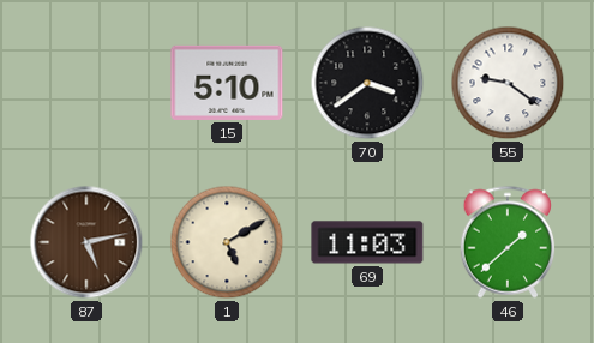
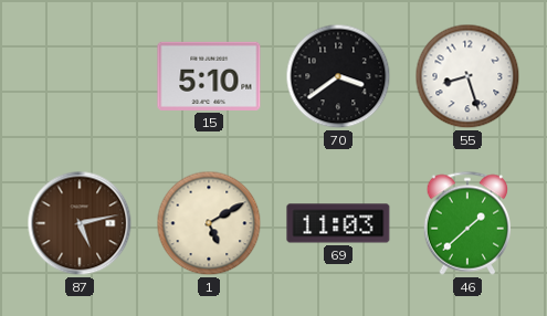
55: 9:21 -> 8:27 (467, 76)
